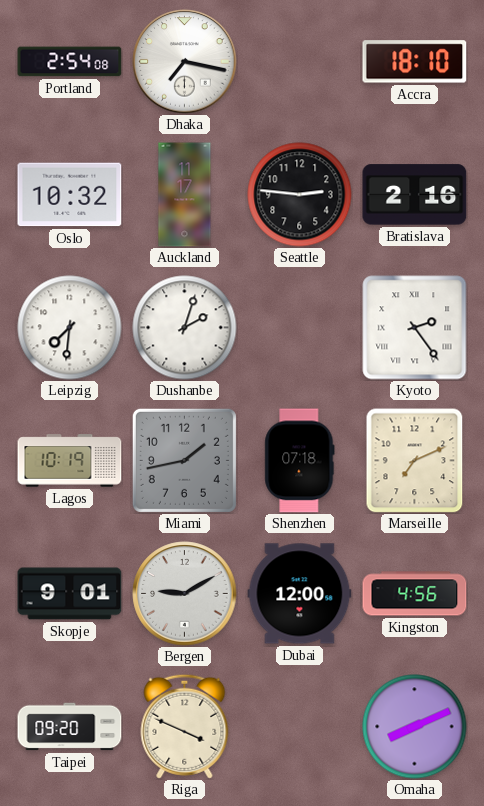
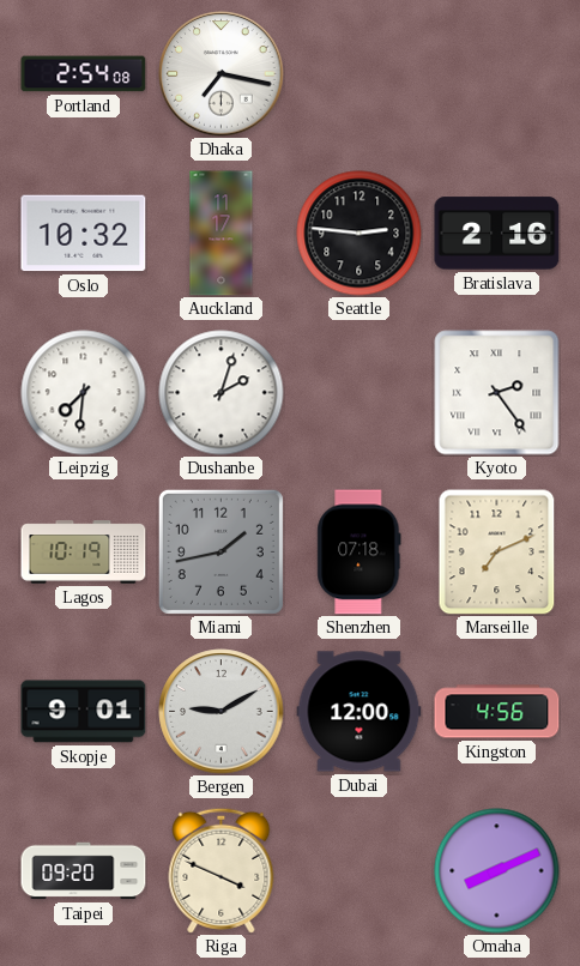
Accra: 18:10 -> none (415, 62)
